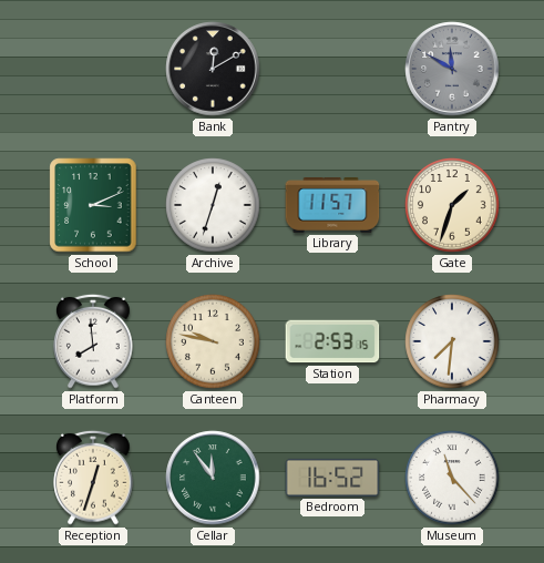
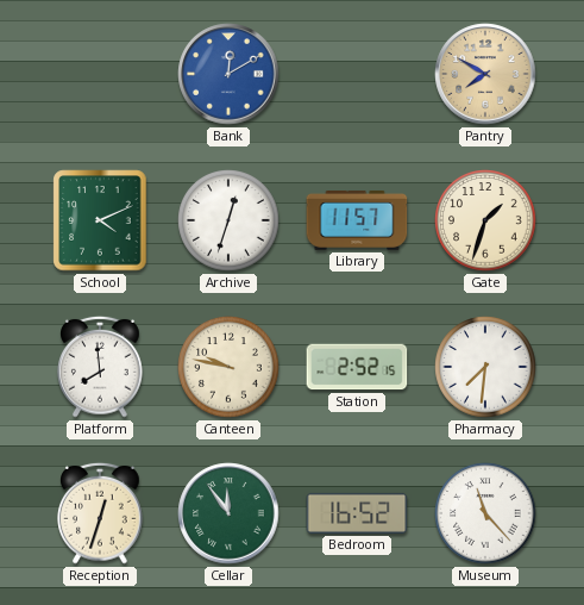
Bank dial: black -> blue (228, 74)
Pantry: 11:50 -> 7:50 (485, 74)
Pantry dial: grey -> champagne (485, 74)
School: 3:11 -> 4:11 (100, 220)
Station: 2:53 -> 2:52 (357, 367)
